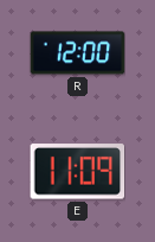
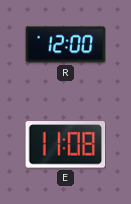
E: 11:09 -> 11:08 (65, 145)
